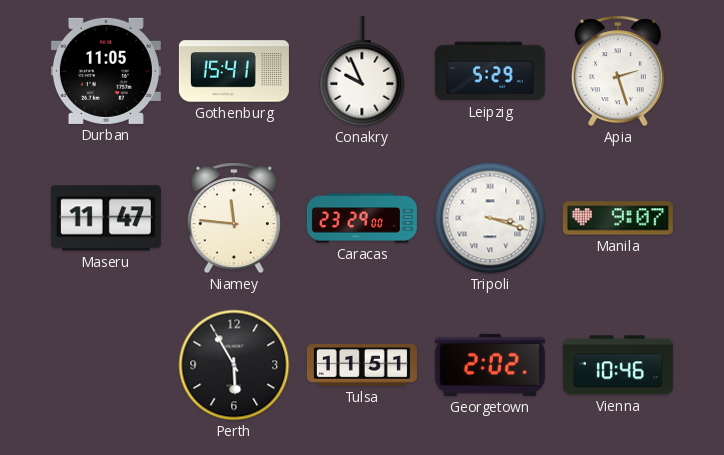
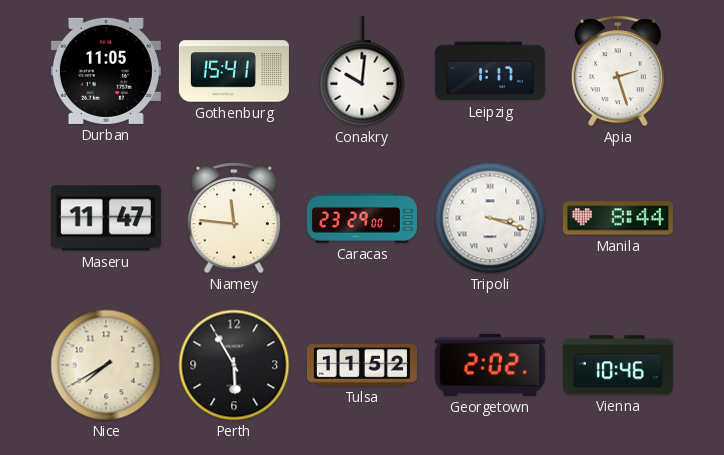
Conakry: 9:56 -> 10:01 (362, 71)
Leipzig: 5:29 -> 1:17 (490, 71)
Manila: 9:07 -> 8:44 (618, 218)
Nice: none -> 7:40 (106, 365)
Tulsa: 11:51 -> 11:52 (362, 365)
